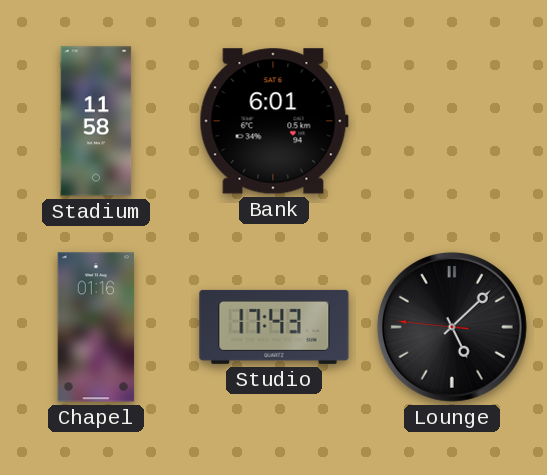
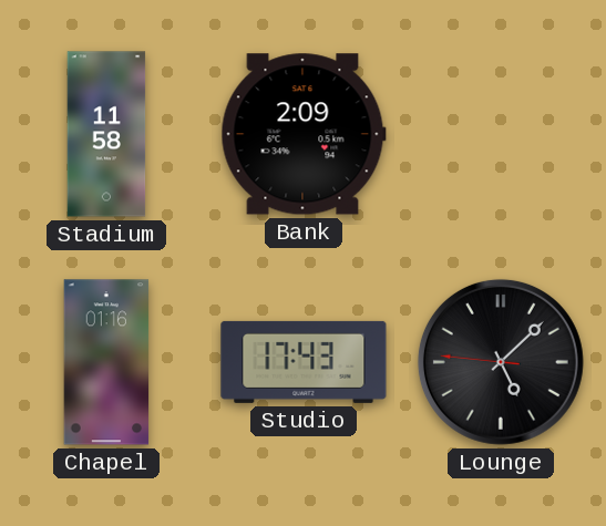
Bank: 6:01 -> 2:09 (304, 134)
